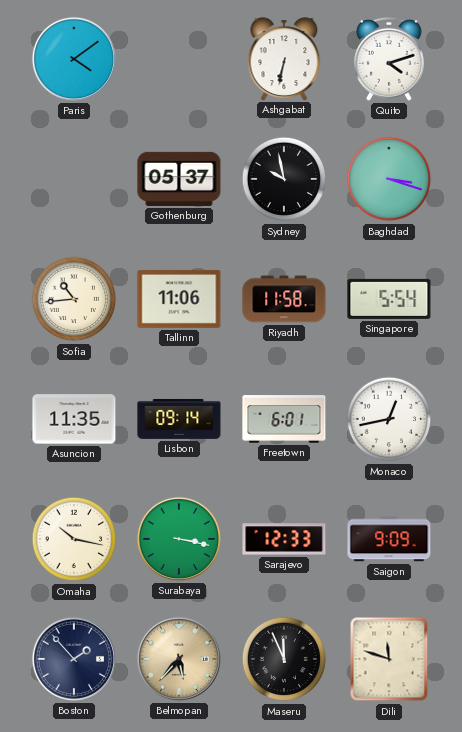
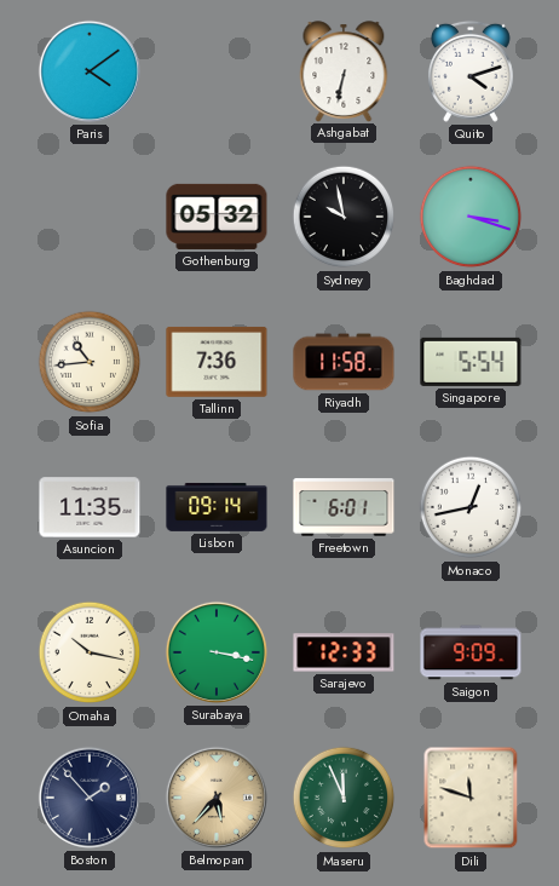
Gothenburg: 05:37 -> 05:32 (217, 217)
Tallinn: 11:06 -> 7:36 (217, 362)
Maseru dial: black -> green (344, 798)
